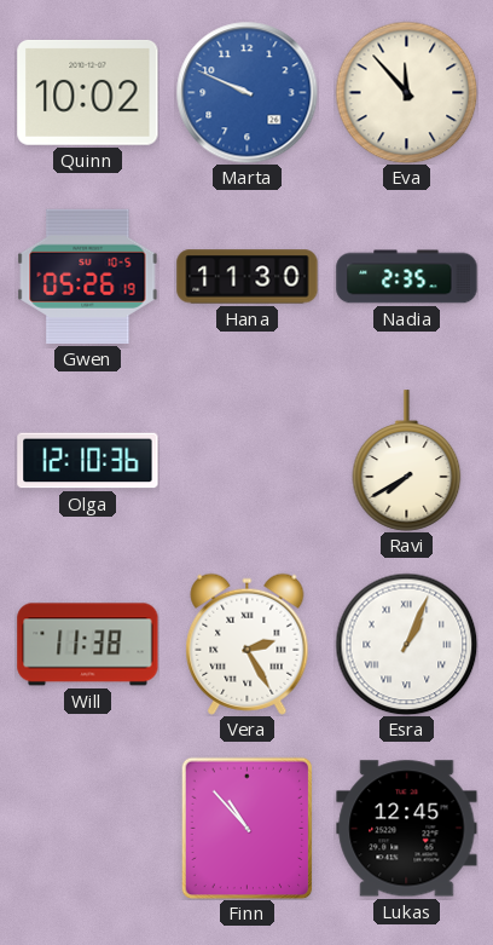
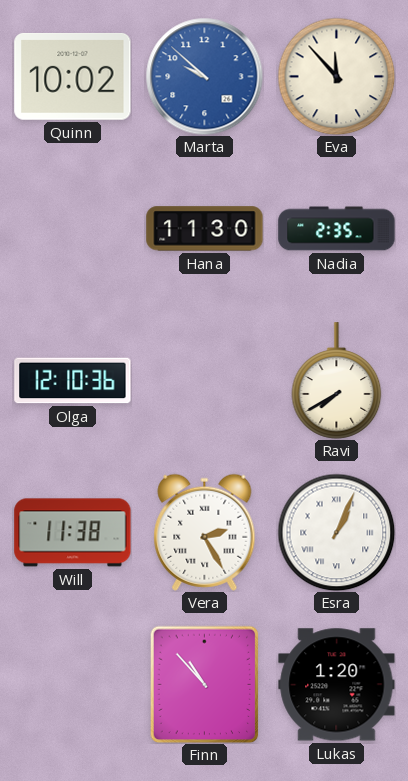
Marta: 9:49 -> 9:52 (204, 76)
Gwen: 05:26 -> none (88, 276)
Lukas: 12:45 -> 1:20 (337, 685)
